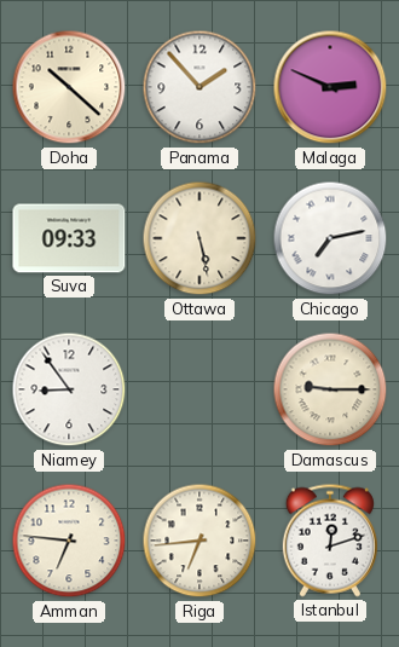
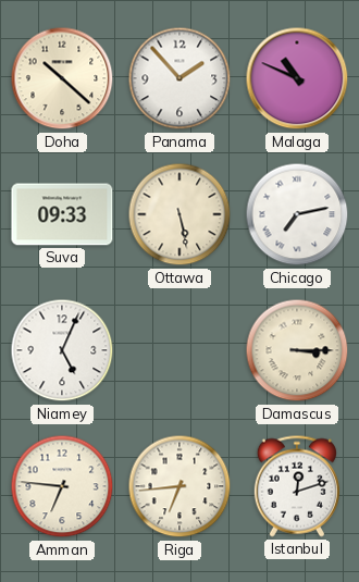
Malaga: 2:49 -> 10:49 (297, 78)
Niamey: 8:54 -> 5:04 (62, 350)
Damascus: 9:15 -> 3:15 (297, 350)
